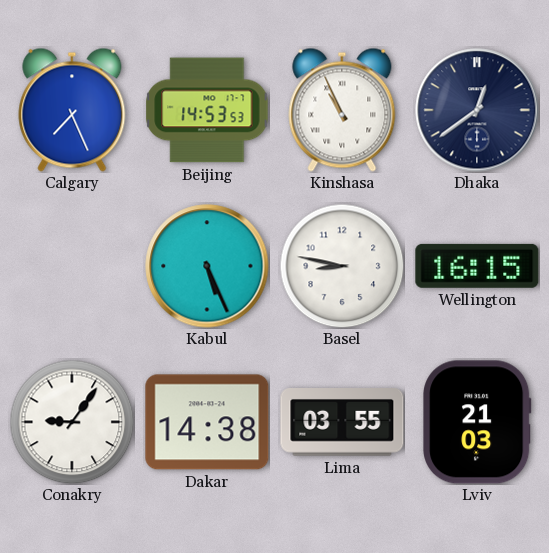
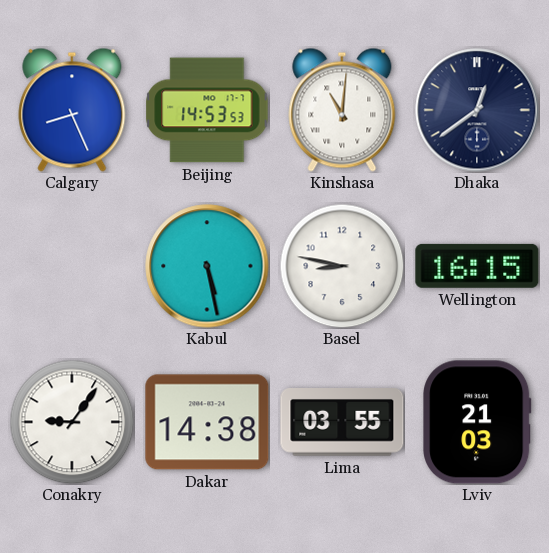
Calgary: 7:26 -> 8:26 (72, 110)
Kinshasa: 10:56 -> 11:01 (342, 110)
Kabul: 5:26 -> 5:28 (207, 266)
